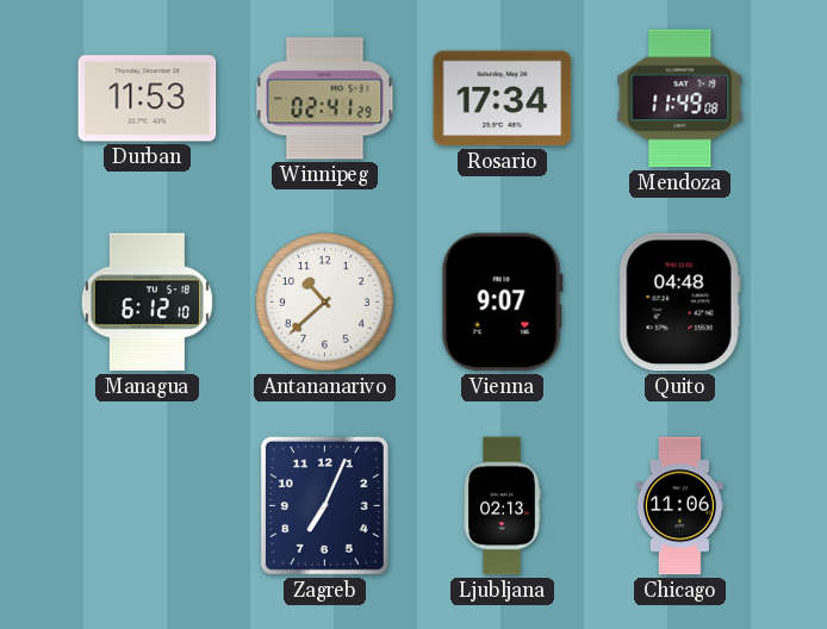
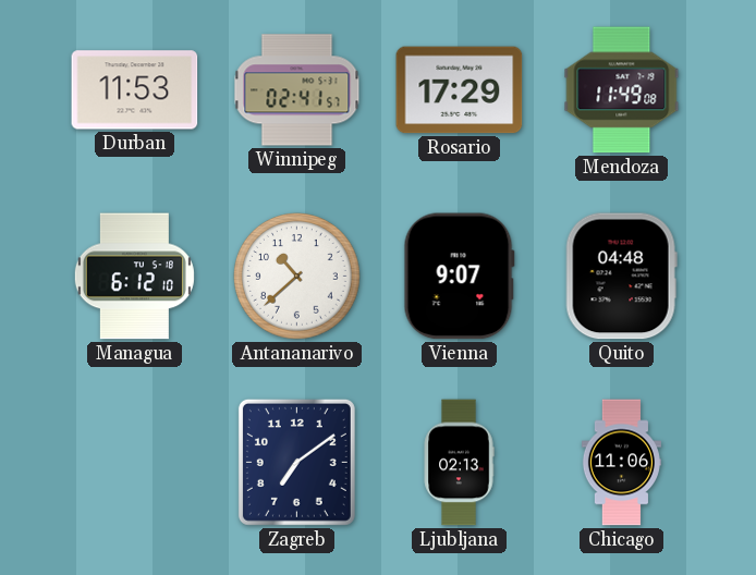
Winnipeg: 02:41:29 -> 02:41:57 (297, 90)
Rosario: 17:34 -> 17:29 (460, 90)
Zagreb: 7:04 -> 7:09 (296, 462)
